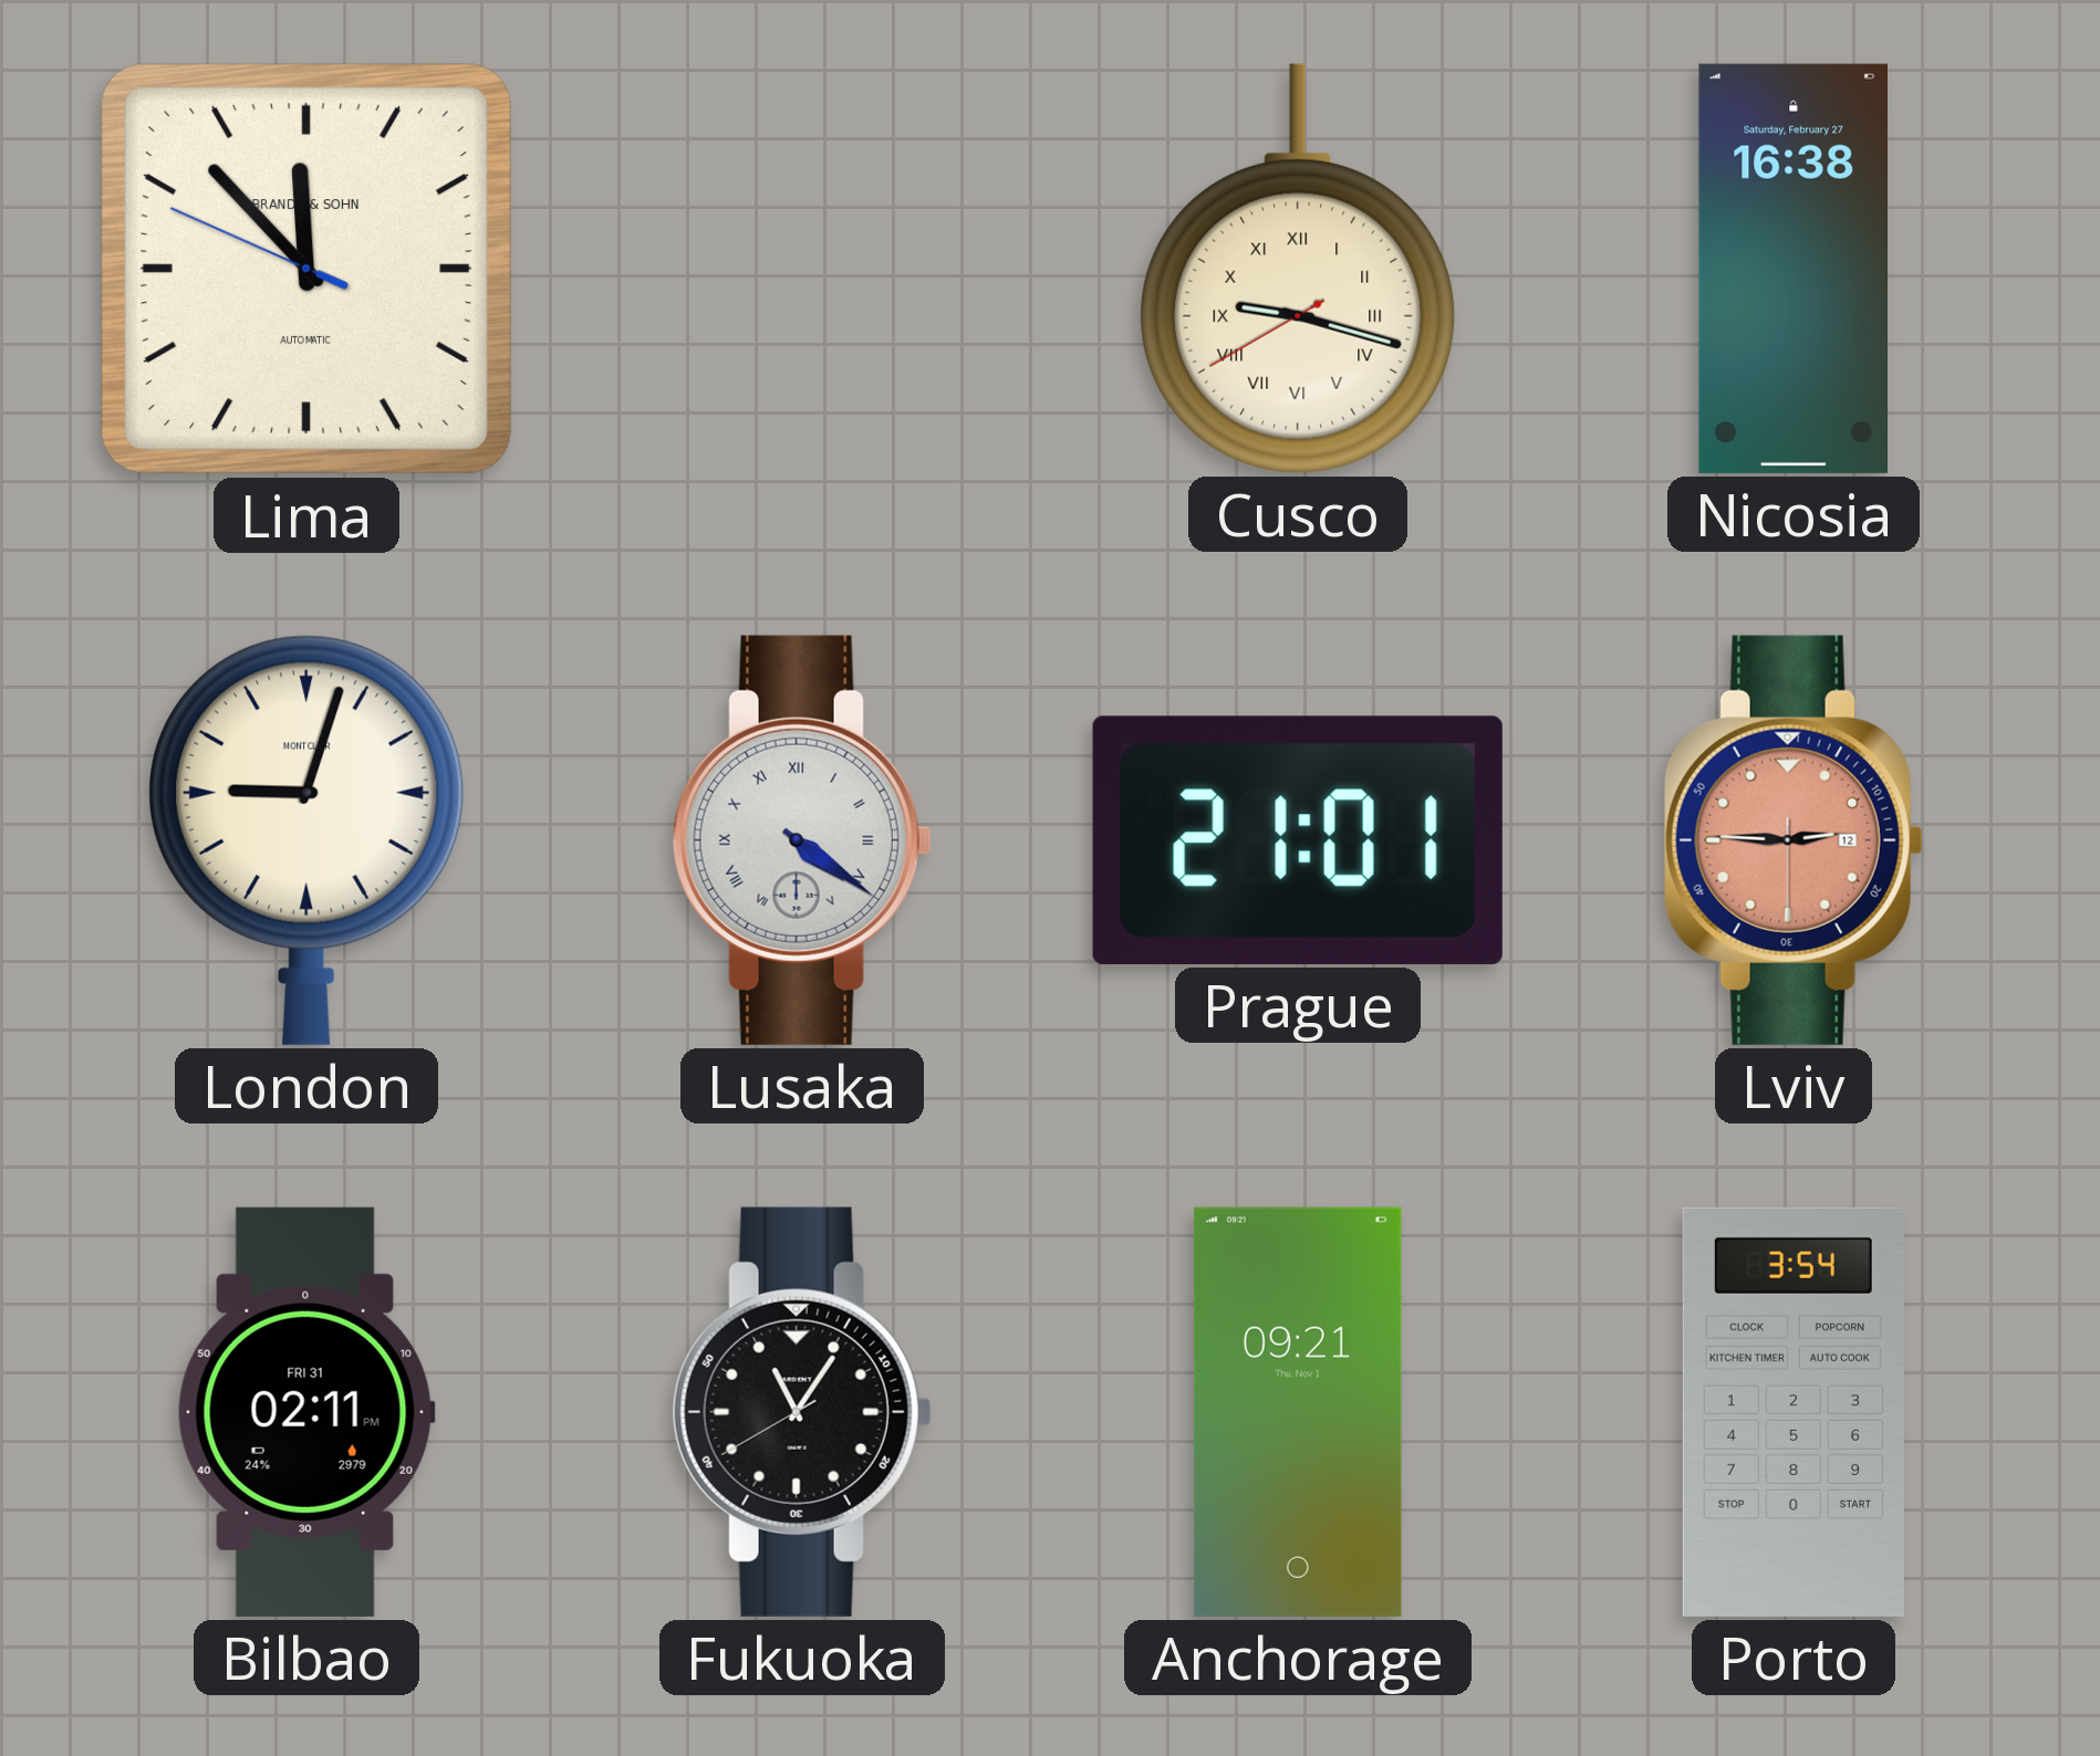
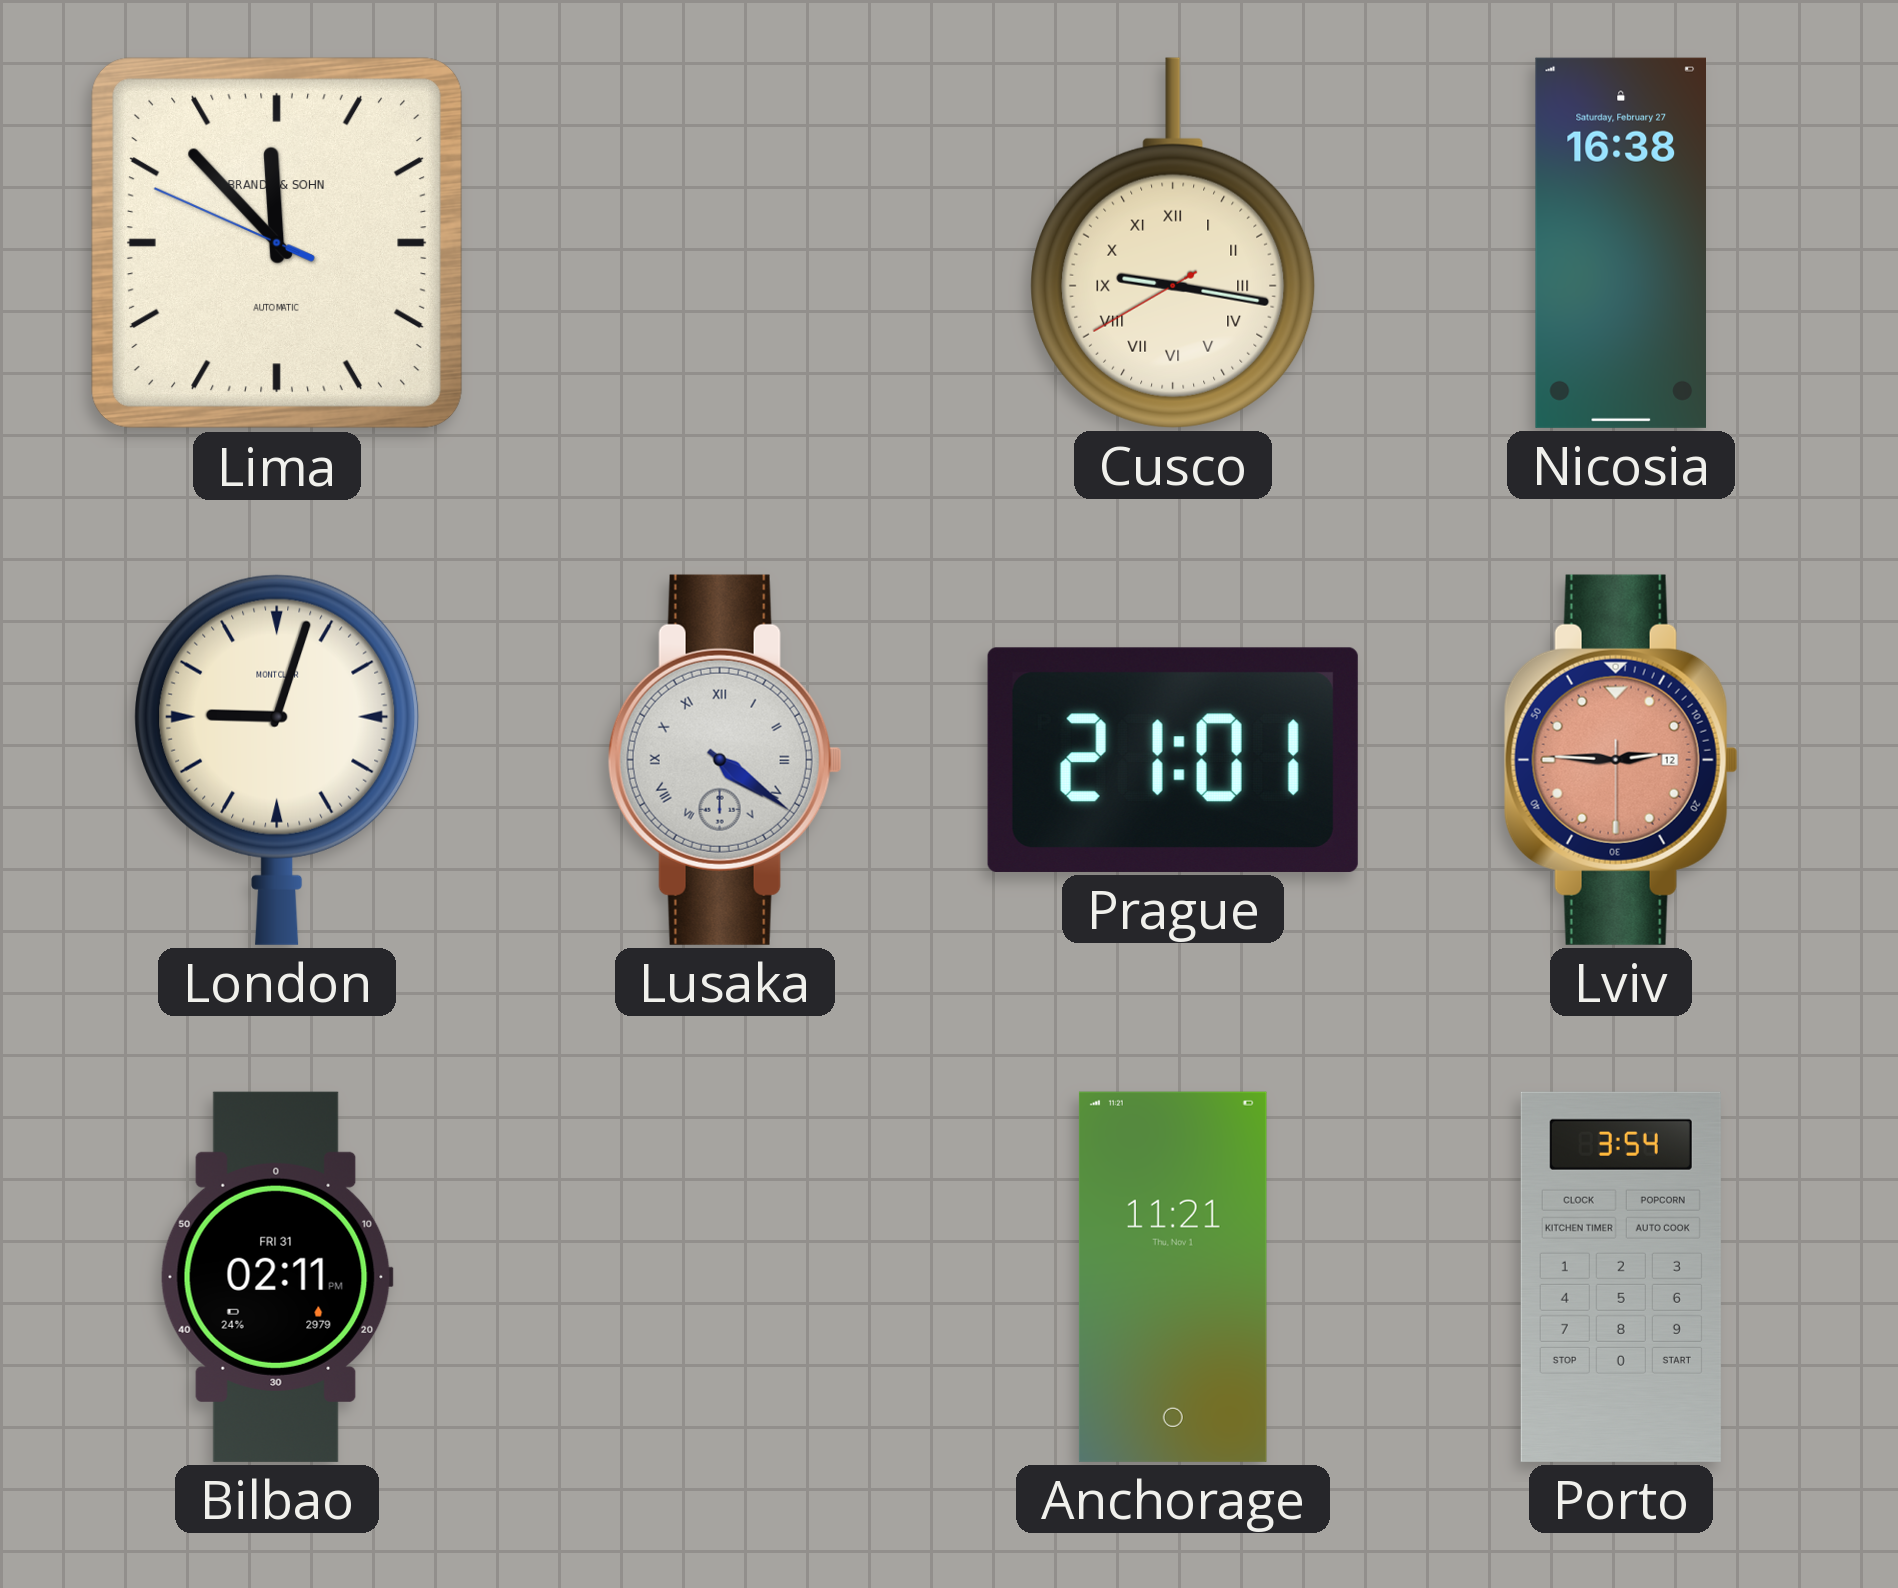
Cusco: 9:17 -> 9:16 (1173, 243)
Fukuoka: 11:05 -> none (802, 1412)
Anchorage: 09:21 -> 11:21 (1173, 1277)
